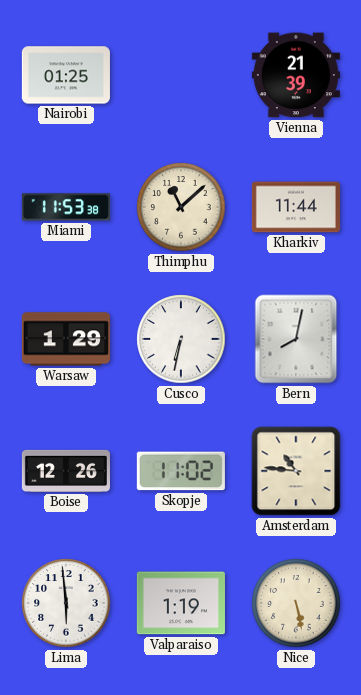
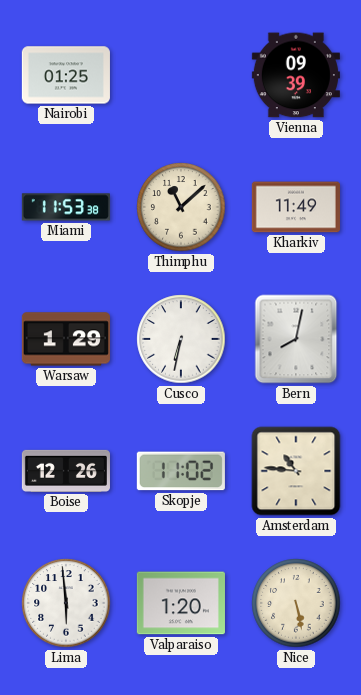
Vienna: 21:39 -> 09:39 (296, 75)
Kharkiv: 11:44 -> 11:49 (296, 207)
Valparaiso: 1:19 -> 1:20 (181, 603)
